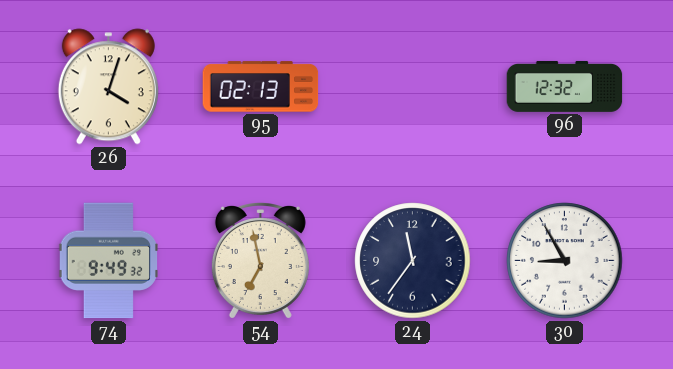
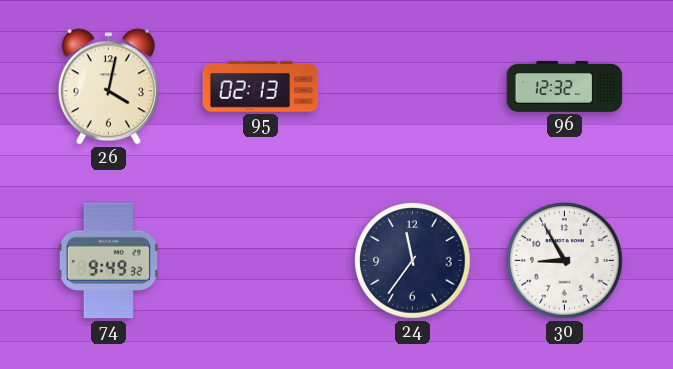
26: 4:03 -> 4:02 (108, 87)
54: 6:58 -> none (260, 261)
